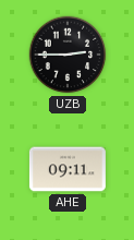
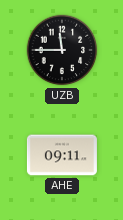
UZB: 2:45 -> 11:45 (62, 50)
